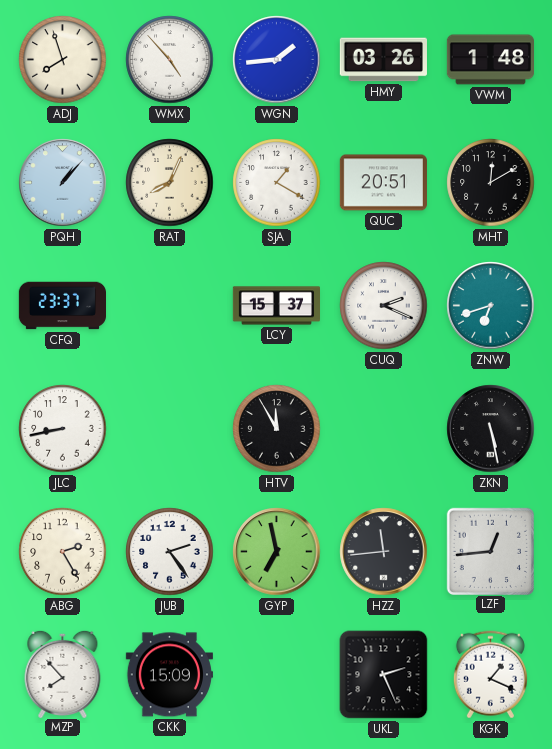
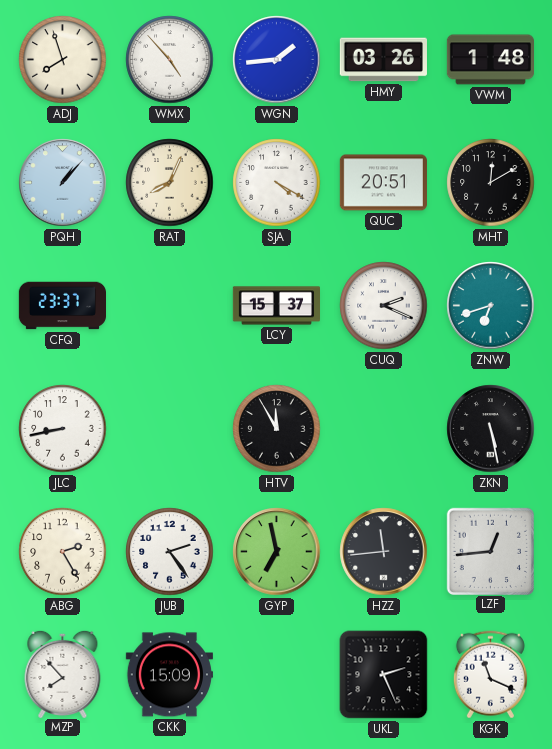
SJA: 1:20 -> 4:20 (277, 183)
KGK: 1:19 -> 11:19 (490, 675)
